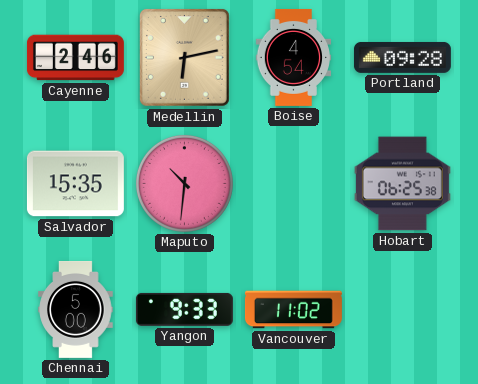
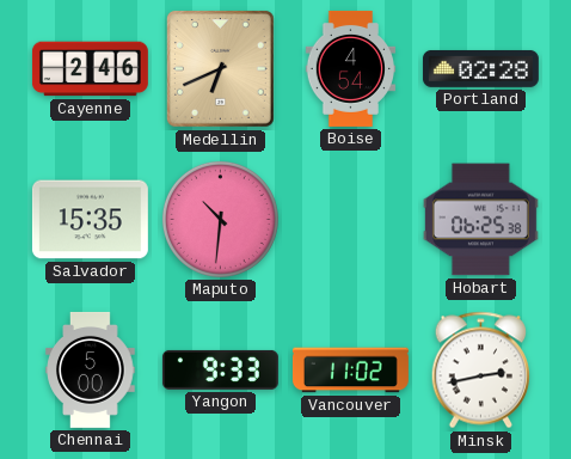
Medellin: 6:13 -> 6:41 (220, 68)
Portland: 09:28 -> 02:28 (480, 68)
Minsk: none -> 2:43 (481, 371)
